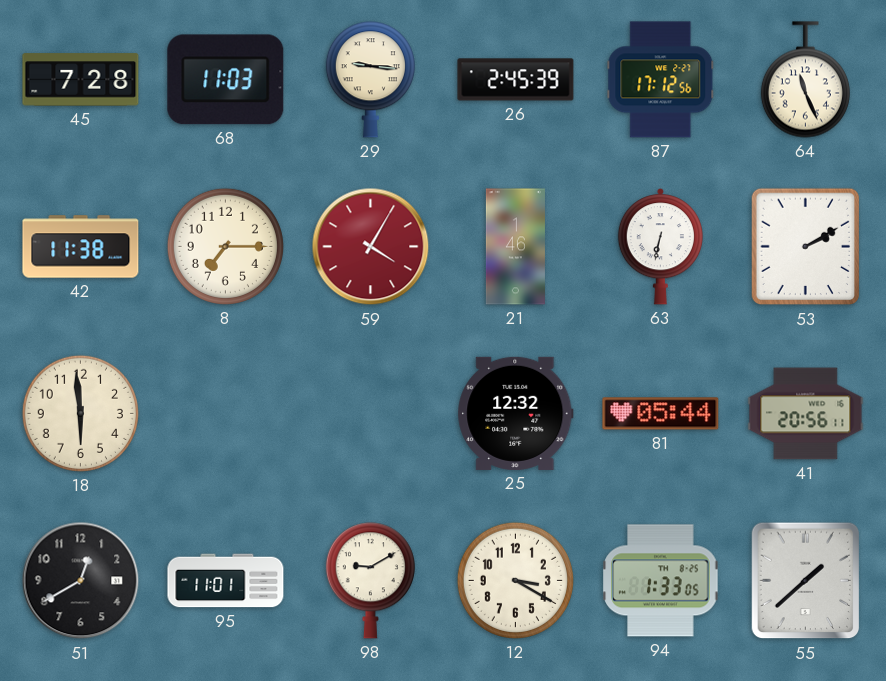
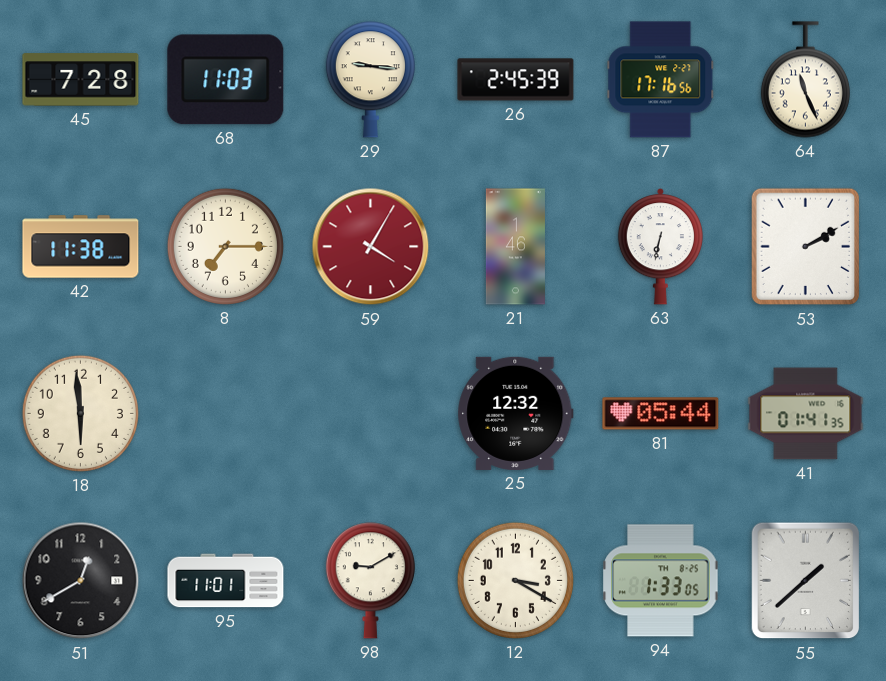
87: 17:12 -> 17:16 (661, 80)
41: 20:56 -> 01:41 (806, 414)
